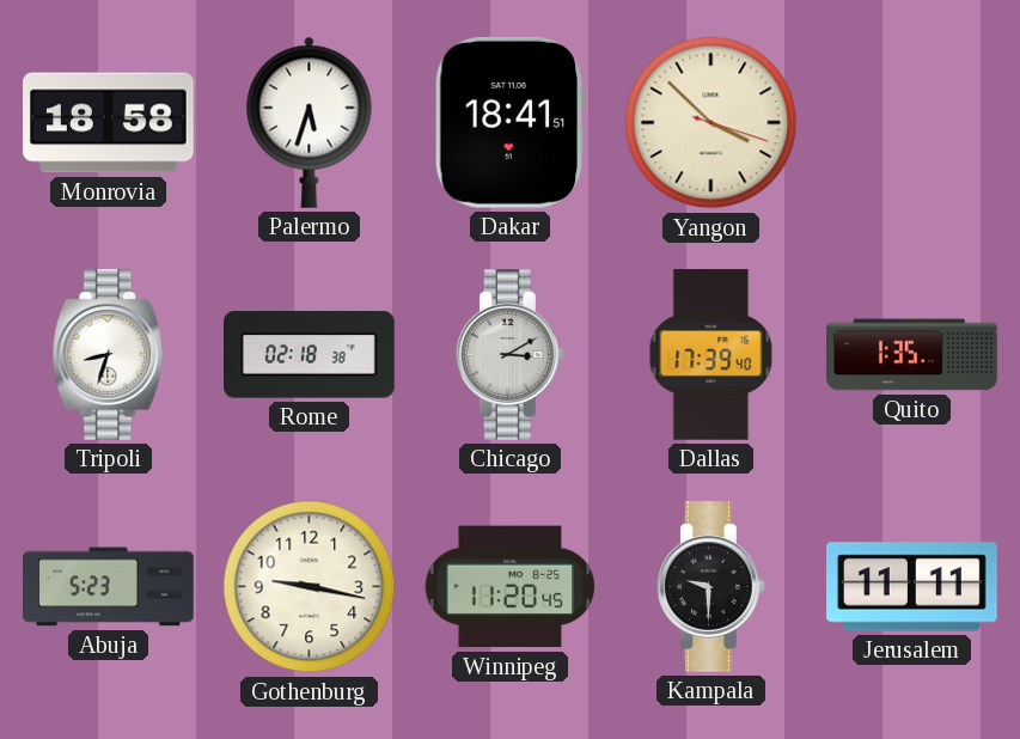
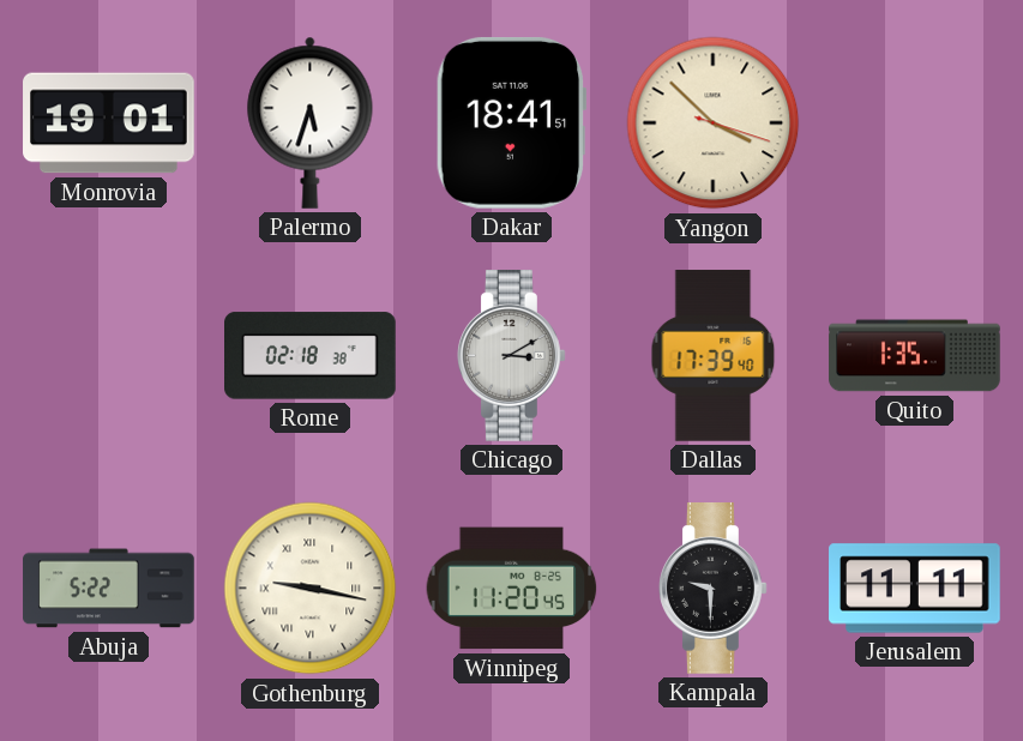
Monrovia: 18:58 -> 19:01 (109, 123)
Tripoli: 8:33 -> none (109, 355)
Abuja: 5:23 -> 5:22 (109, 589)
Gothenburg numerals: Arabic -> Roman (311, 589)
